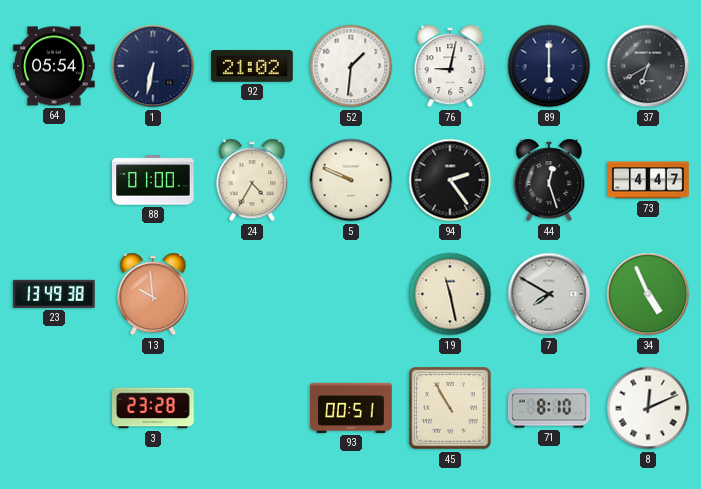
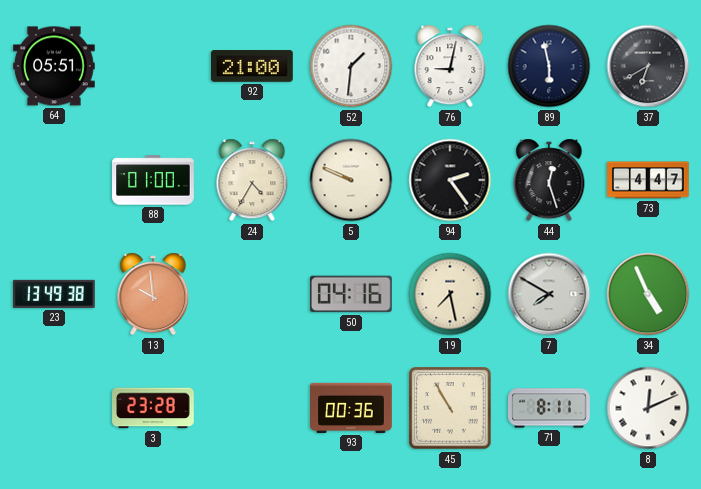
64: 05:54 -> 05:51 (54, 66)
1: 6:32 -> none (153, 66)
92: 21:02 -> 21:00 (252, 66)
89: 6:00 -> 5:58 (549, 66)
50: none -> 04:16 (352, 294)
19: 11:28 -> 7:28 (450, 294)
93: 00:51 -> 00:36 (351, 408)
71: 8:10 -> 8:11 (549, 408)
